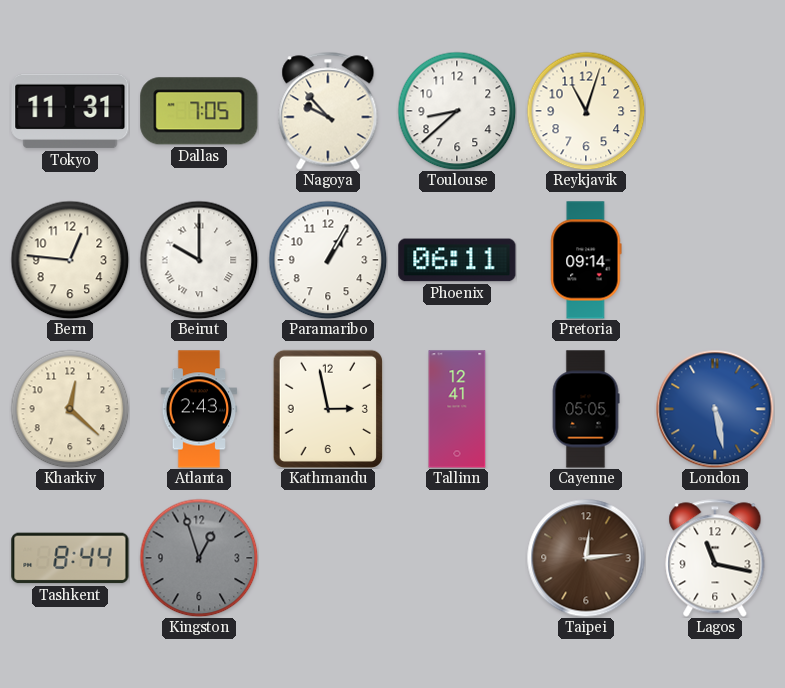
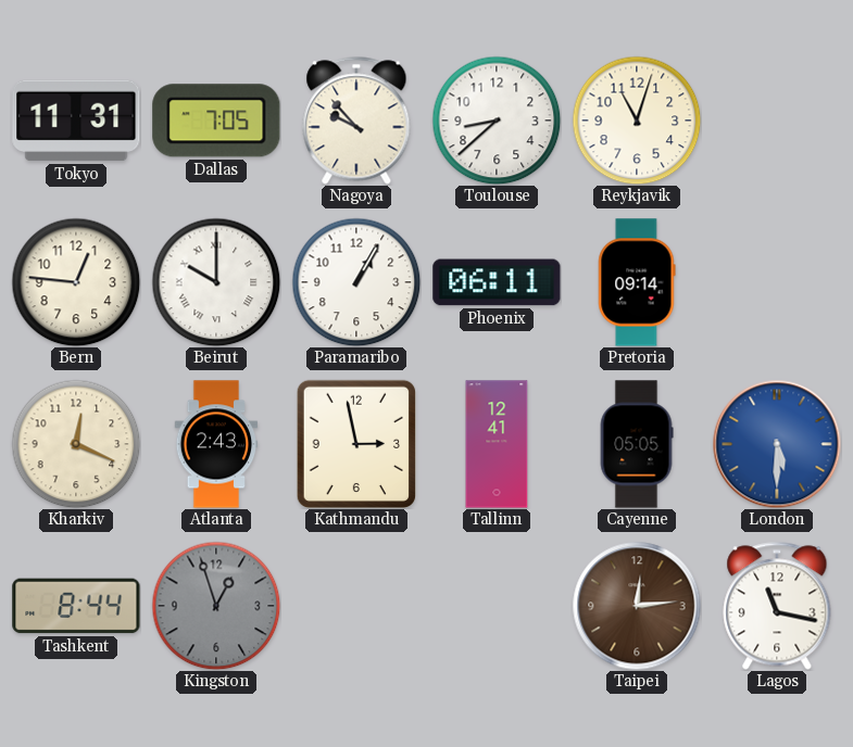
Kharkiv: 12:22 -> 12:19 (76, 444)
London: 5:28 -> 5:30 (777, 444)
